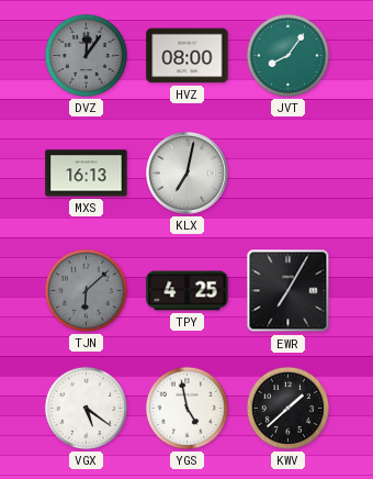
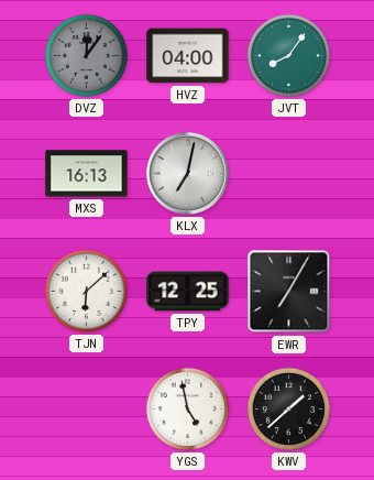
HVZ: 08:00 -> 04:00 (188, 56)
TJN dial: grey -> white (86, 291)
TPY: 4:25 -> 12:25 (188, 292)
VGX: 5:21 -> none (86, 408)
